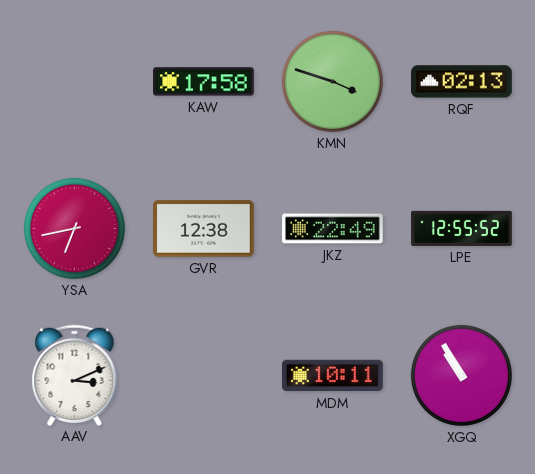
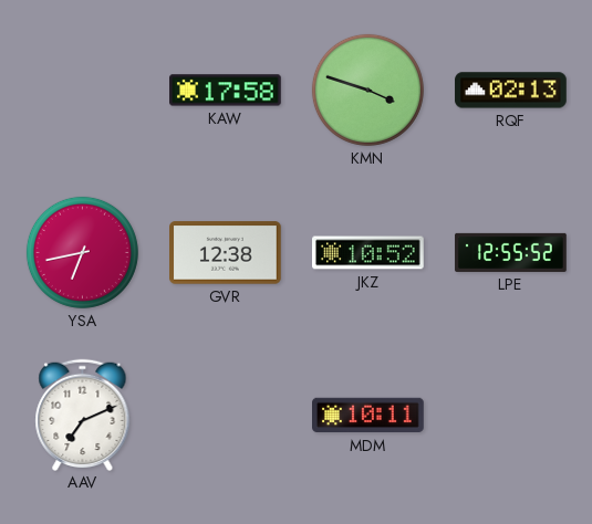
JKZ: 22:49 -> 10:52 (368, 253)
AAV: 3:11 -> 7:11 (83, 415)
XGQ: 10:55 -> none (461, 375)
